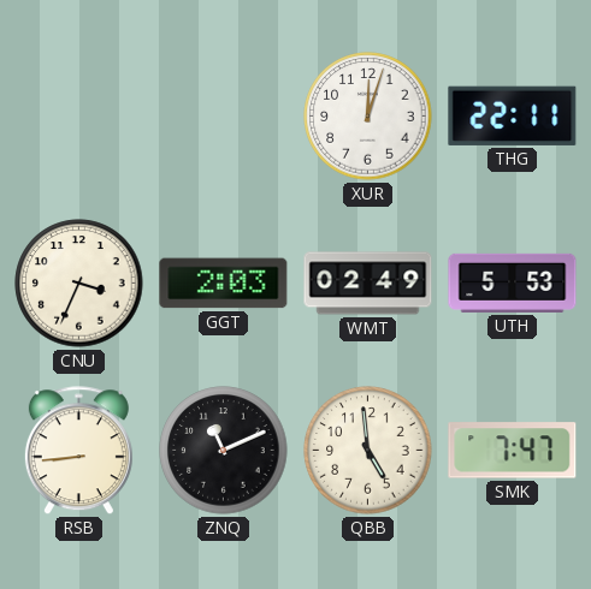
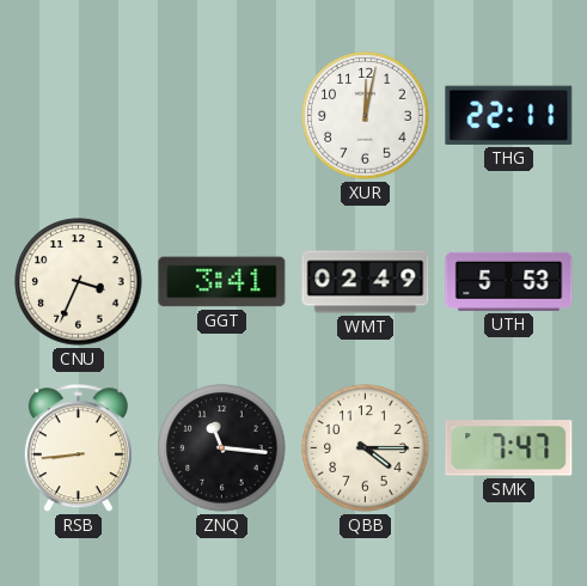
XUR: 12:03 -> 12:02 (366, 116)
GGT: 2:03 -> 3:41 (222, 282)
ZNQ: 11:11 -> 11:16 (222, 448)
QBB: 4:59 -> 4:15 (366, 448)
